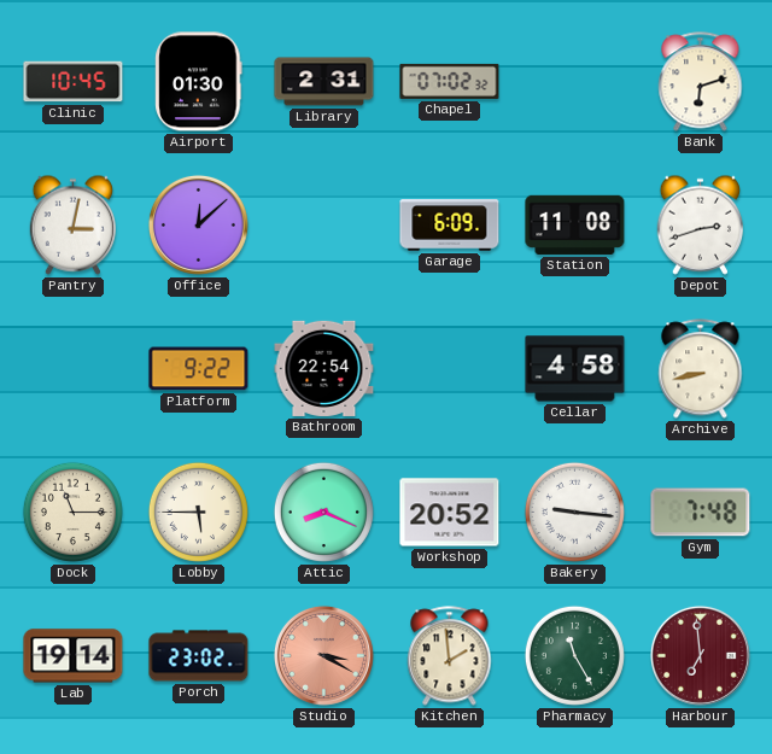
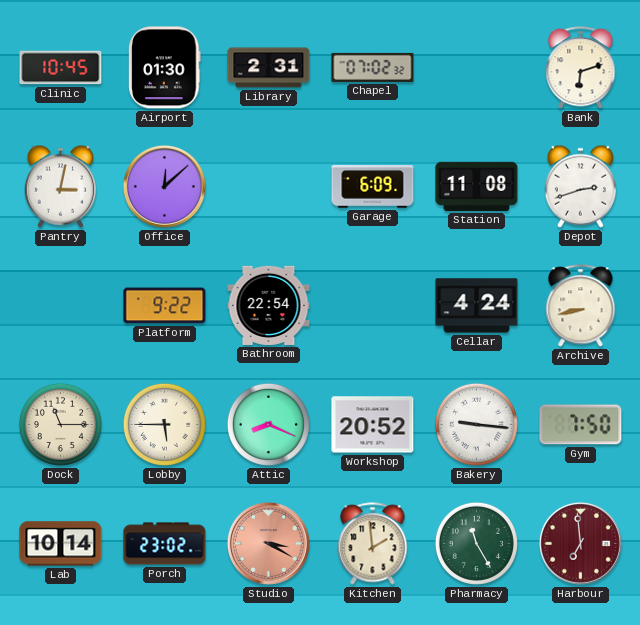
Cellar: 4:58 -> 4:24 (477, 306)
Gym: 7:48 -> 7:50 (581, 425)
Lab: 19:14 -> 10:14 (61, 544)
